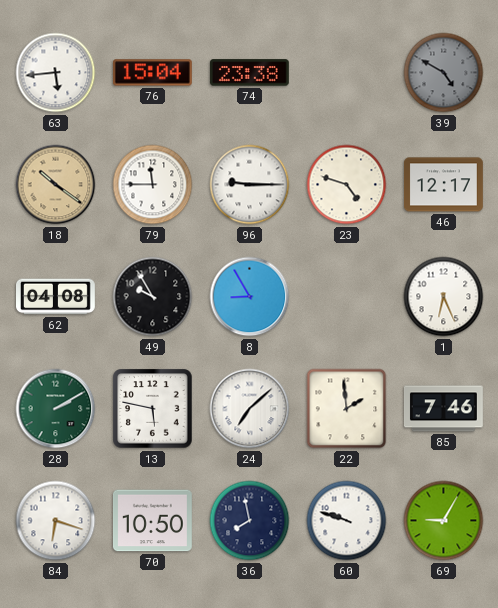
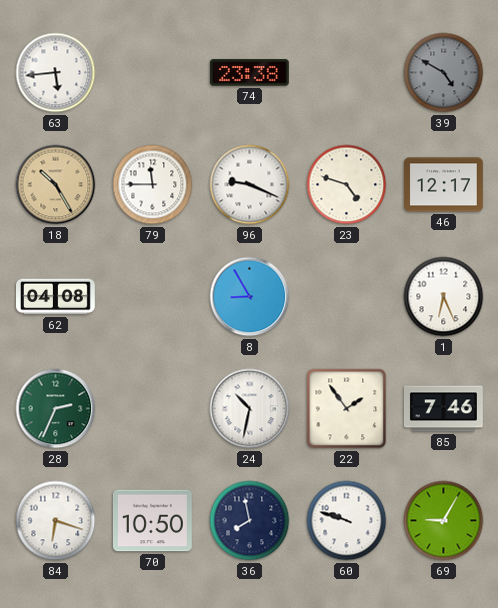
76: 15:04 -> none (152, 73)
18: 10:21 -> 10:25 (56, 185)
96: 9:15 -> 9:19 (250, 185)
49: 9:55 -> none (153, 297)
28: 2:10 -> 2:34 (56, 409)
13: 5:47 -> none (153, 409)
24: 7:08 -> 10:32 (250, 409)
22: 1:59 -> 1:54 (347, 409)
